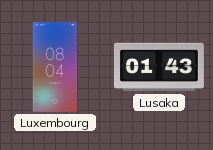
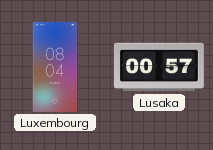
Lusaka: 01:43 -> 00:57 (159, 67)
